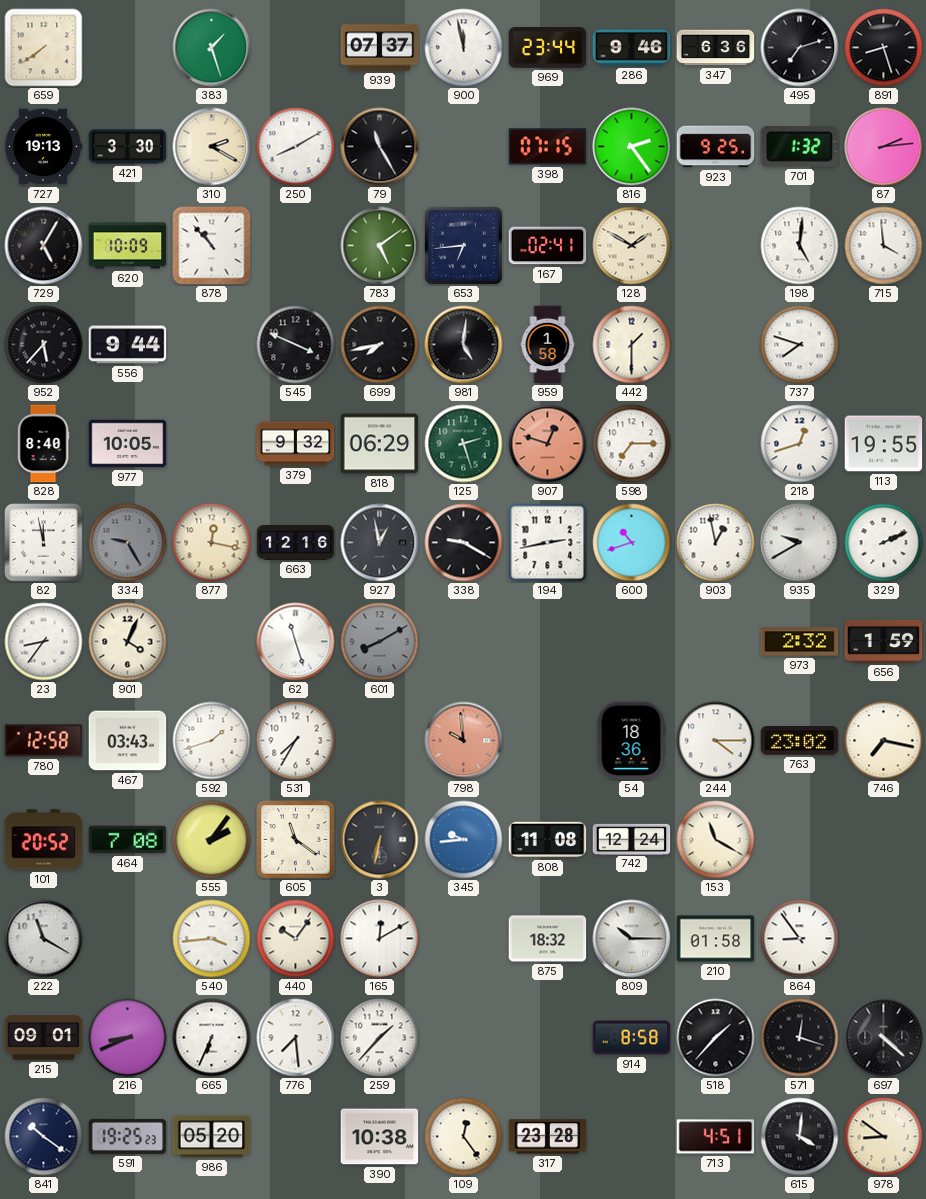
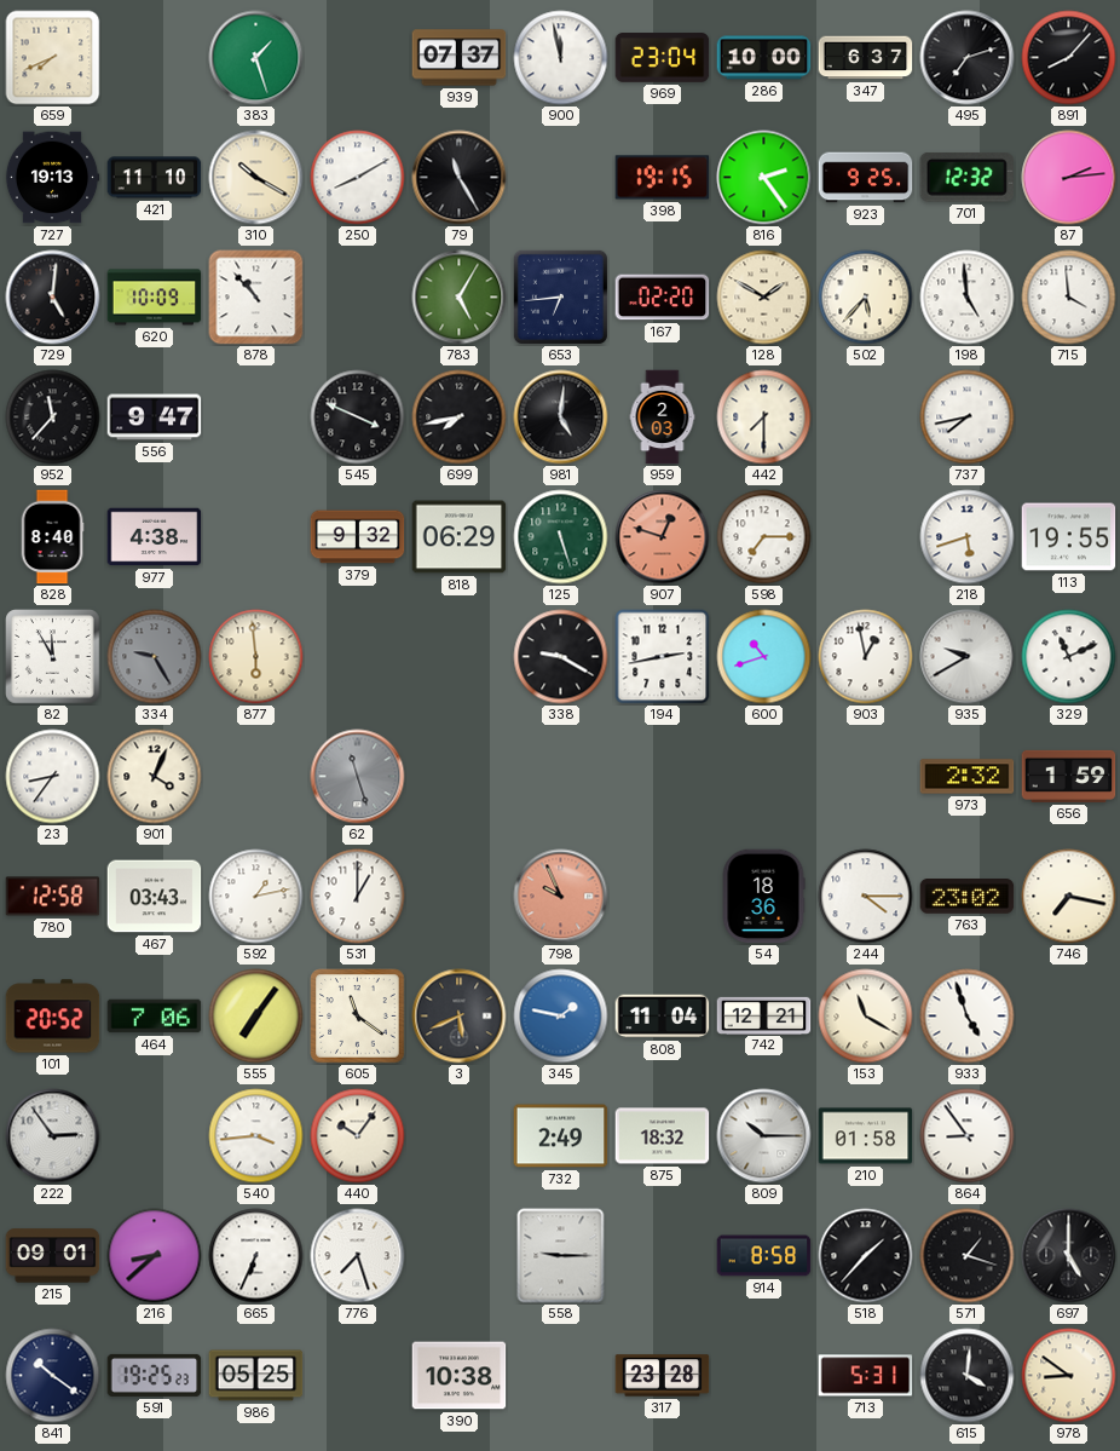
659: 7:39 -> 7:41 (53, 58)
969: 23:44 -> 23:04 (663, 58)
286: 9:46 -> 10:00 (764, 58)
347: 6:36 -> 6:37 (866, 58)
891: 8:27 -> 8:07 (1069, 58)
421: 3:30 -> 11:10 (155, 178)
310: 2:20 -> 10:20 (256, 178)
398: 07:15 -> 19:15 (663, 178)
701: 1:32 -> 12:32 (966, 177)
729: 5:05 -> 5:01 (53, 298)
783: 5:09 -> 5:05 (460, 298)
167: 02:41 -> 02:20 (663, 298)
502: none -> 5:37 (866, 298)
198: 5:01 -> 4:59 (968, 298)
952: 5:37 -> 11:37 (53, 418)
556: 9:44 -> 9:47 (155, 418)
959: 1:58 -> 2:03 (663, 418)
442: 1:30 -> 7:30 (764, 418)
737: 7:48 -> 7:43 (968, 418)
977: 10:05 -> 4:38 (155, 537)
125: 2:27 -> 5:27 (561, 537)
218: 12:42 -> 5:42 (968, 537)
82: 11:58 -> 11:55 (53, 657)
877: 12:17 -> 5:59 (256, 657)
663: 12:16 -> none (296, 542)
927: 12:58 -> none (380, 543)
329: 2:11 -> 11:11 (1069, 657)
62 dial: white -> grey (358, 777)
601: 8:10 -> none (380, 642)
592: 1:42 -> 1:13 (256, 897)
531: 7:35 -> 1:00 (358, 897)
798: 9:59 -> 9:56 (561, 897)
464: 7:08 -> 7:06 (155, 1017)
555: 2:06 -> 7:06 (256, 1017)
3: 6:32 -> 5:41 (460, 1017)
345: 9:44 -> 1:47 (561, 1017)
808: 11:08 -> 11:04 (663, 1017)
742: 12:24 -> 12:21 (764, 1015)
933: none -> 4:57 (968, 1017)
222: 11:20 -> 2:54 (53, 1136)
165: 12:10 -> none (380, 939)
732: none -> 2:49 (561, 1136)
216: 8:41 -> 8:38 (155, 1256)
776: 7:29 -> 7:27 (358, 1256)
259: 1:37 -> none (380, 1038)
558: none -> 9:15 (561, 1256)
571: 12:18 -> 1:18 (968, 1256)
697: 4:22 -> 5:00 (1069, 1256)
986: 05:20 -> 05:25 (256, 1376)
109: 12:24 -> none (464, 1137)
713: 4:51 -> 5:31 (866, 1376)
